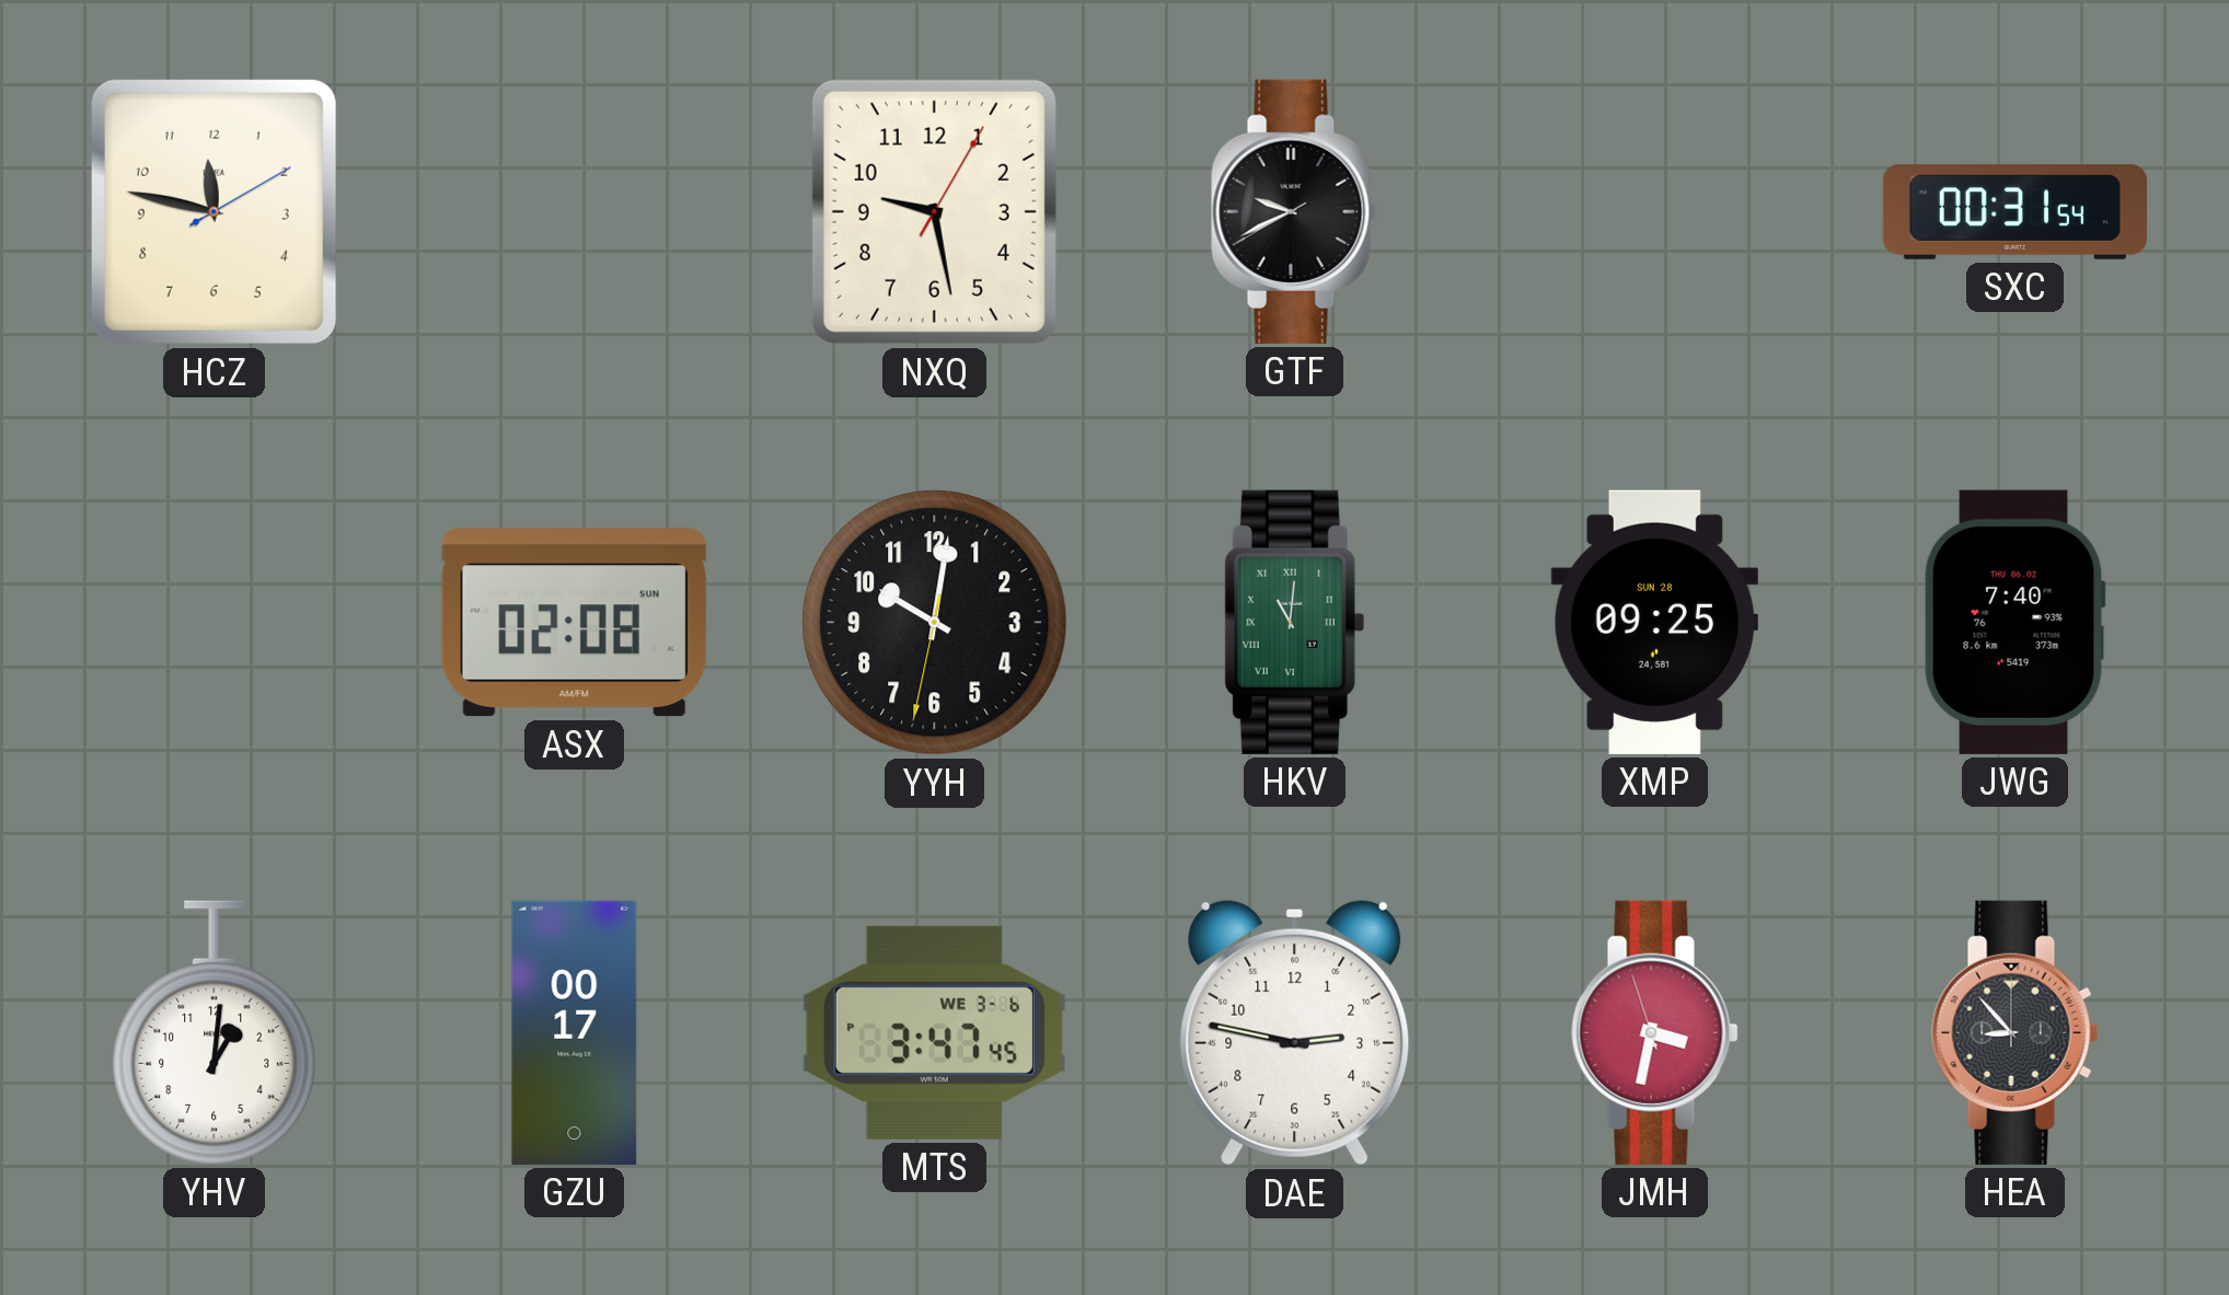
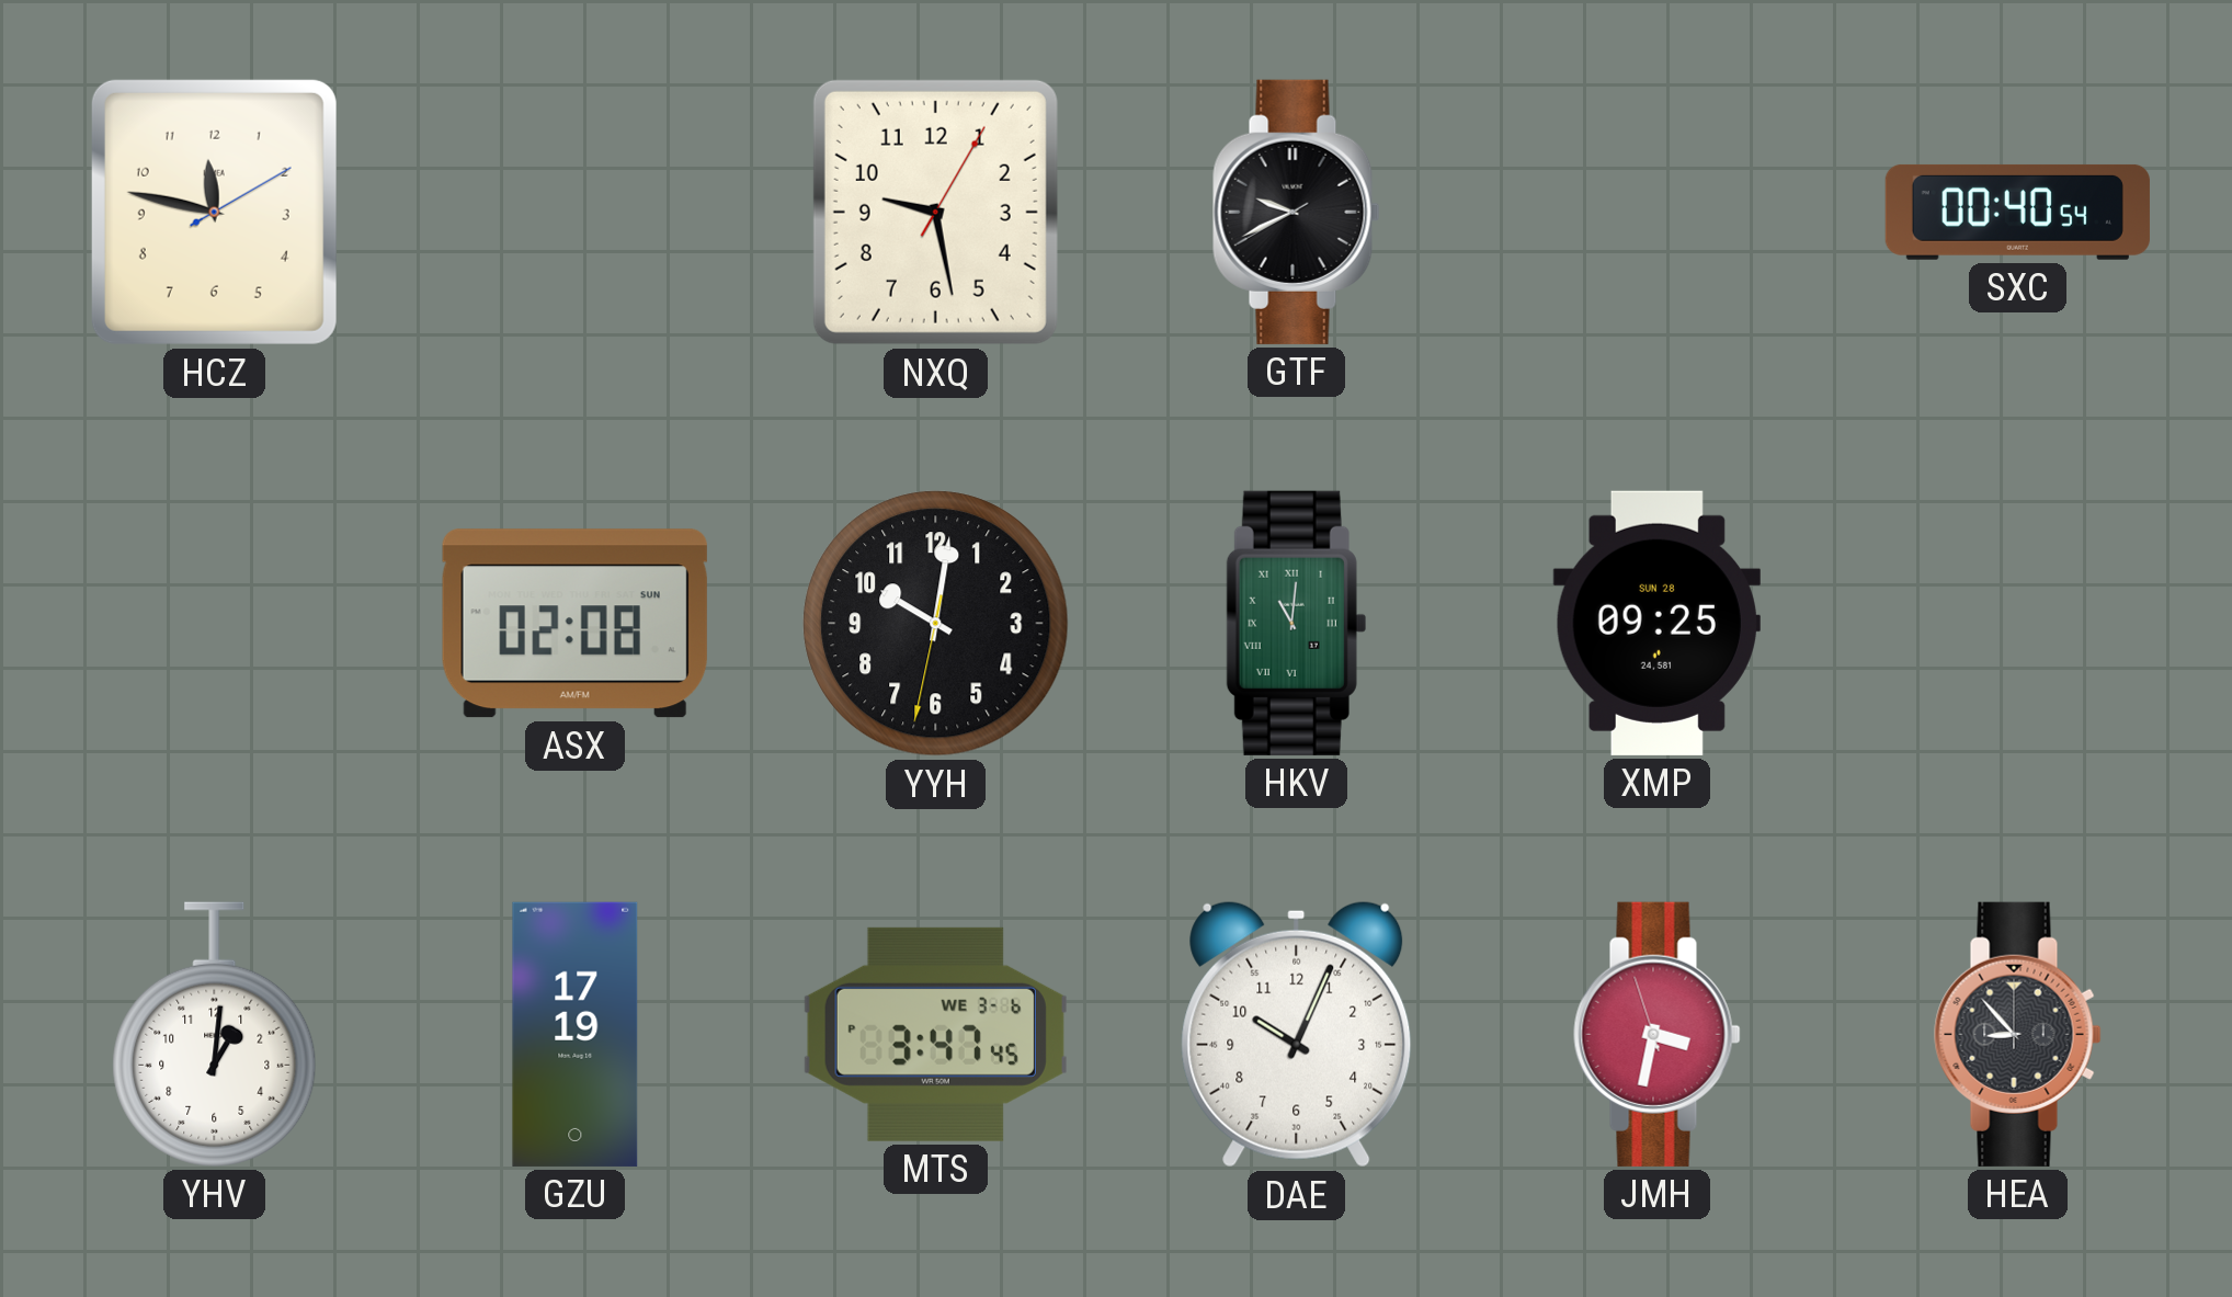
SXC: 00:31 -> 00:40 (2017, 212)
JWG: 7:40 -> none (2014, 622)
GZU: 00:17 -> 17:19 (576, 1034)
DAE: 2:47 -> 10:04 (1297, 1034)
